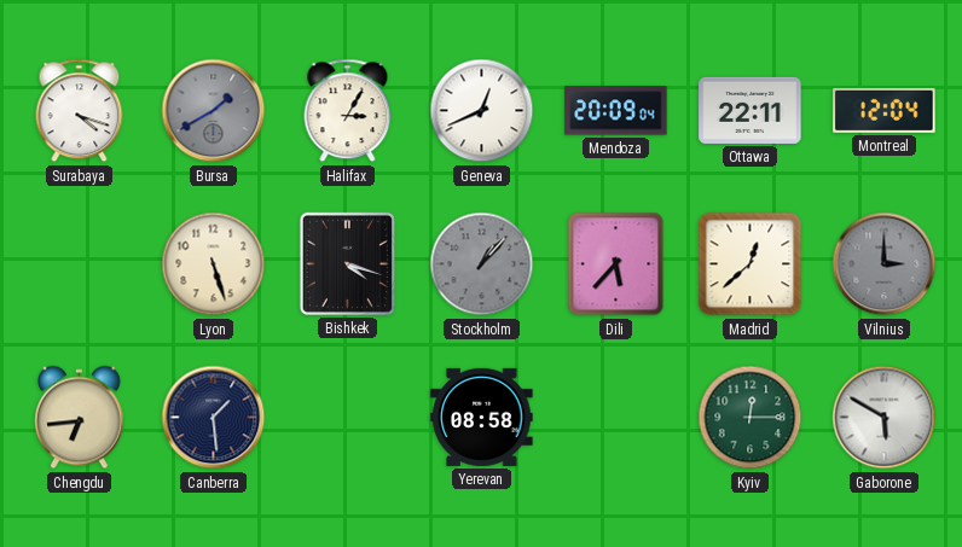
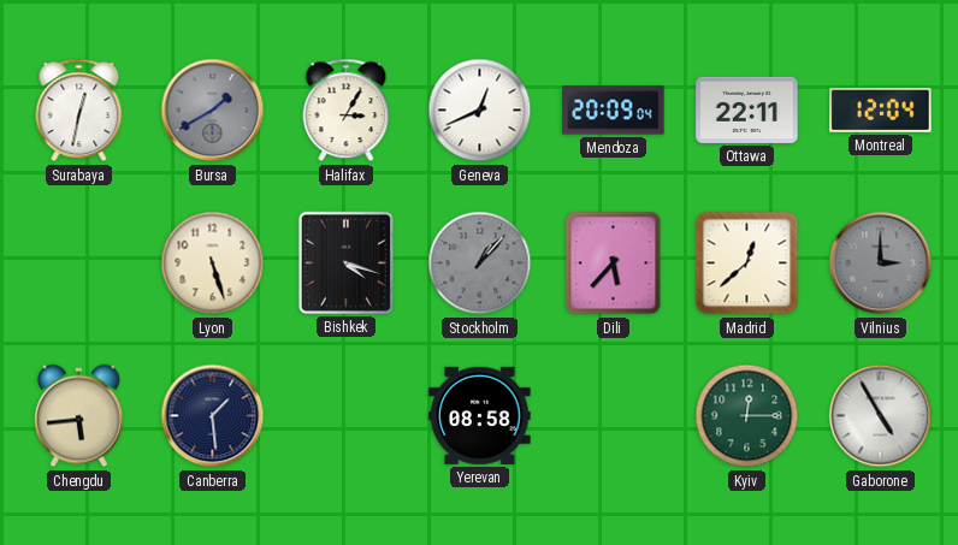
Surabaya: 4:18 -> 12:32 (79, 111)
Chengdu: 6:44 -> 5:44 (78, 416)
Gaborone: 5:50 -> 4:55 (881, 416)
